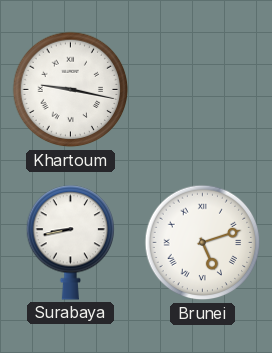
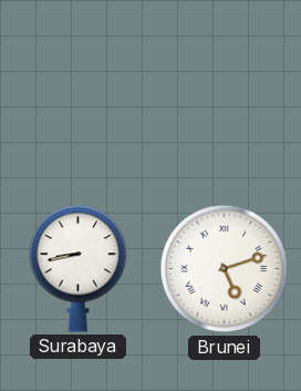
Khartoum: 9:17 -> none (71, 90)
